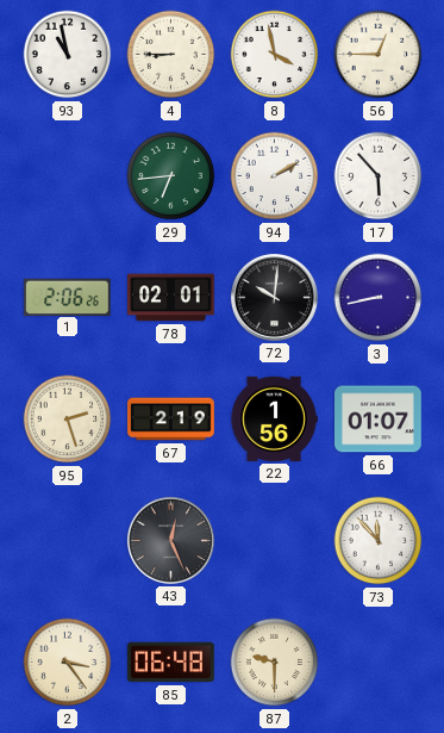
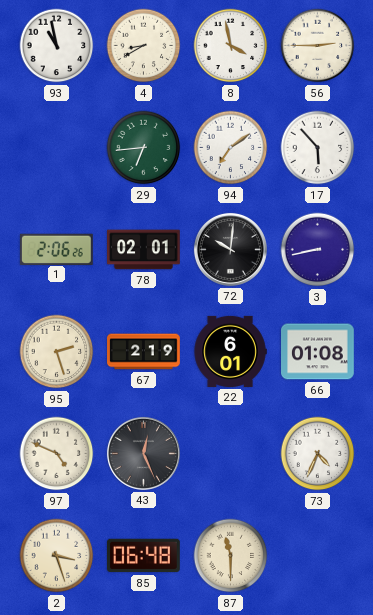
4: 8:45 -> 8:40 (144, 46)
56: 12:45 -> 2:45 (318, 46)
94: 2:10 -> 7:09 (231, 148)
22: 1:56 -> 6:01 (230, 351)
66: 01:07 -> 01:08 (318, 352)
97: none -> 4:49 (57, 454)
73: 11:53 -> 4:34 (318, 454)
2: 3:24 -> 3:27 (57, 556)
87: 9:30 -> 11:30 (231, 556)
